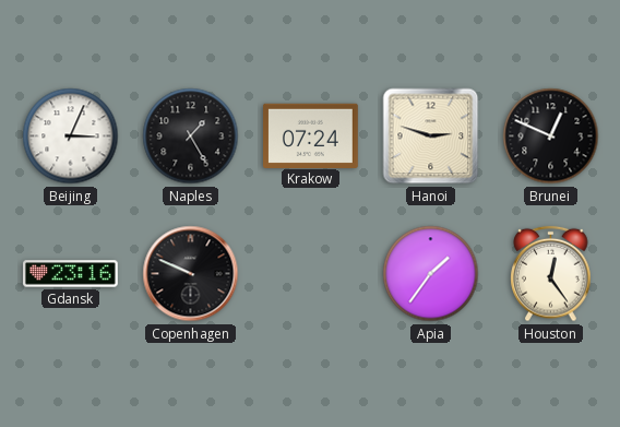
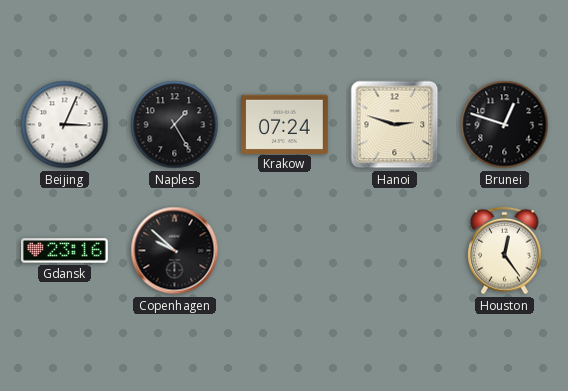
Brunei: 12:49 -> 12:48 (505, 125)
Copenhagen: 9:49 -> 9:52 (175, 251)
Apia: 1:36 -> none (431, 274)
